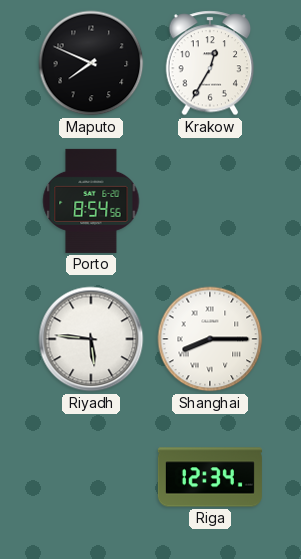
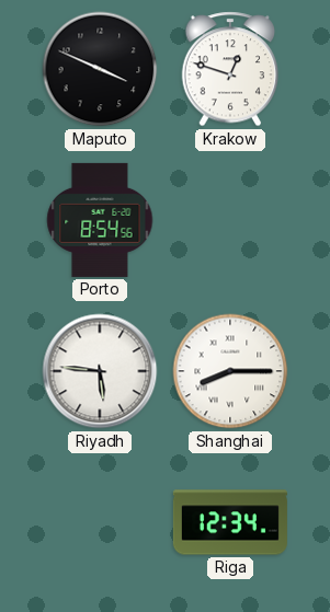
Maputo: 7:49 -> 3:49 (100, 69)
Krakow: 12:35 -> 12:48 (230, 69)
